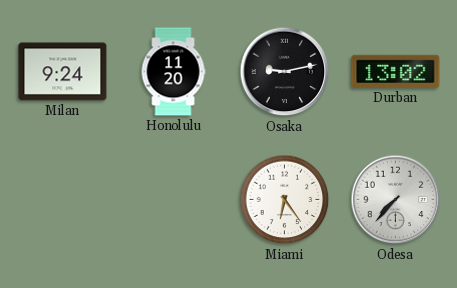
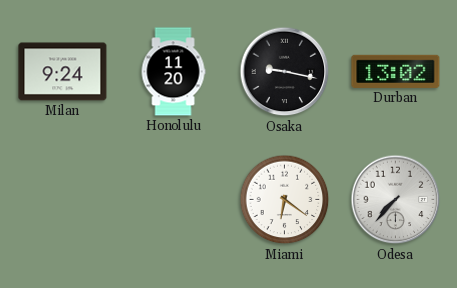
Osaka: 9:13 -> 9:17 (285, 72)
Miami: 6:24 -> 6:21 (285, 200)
